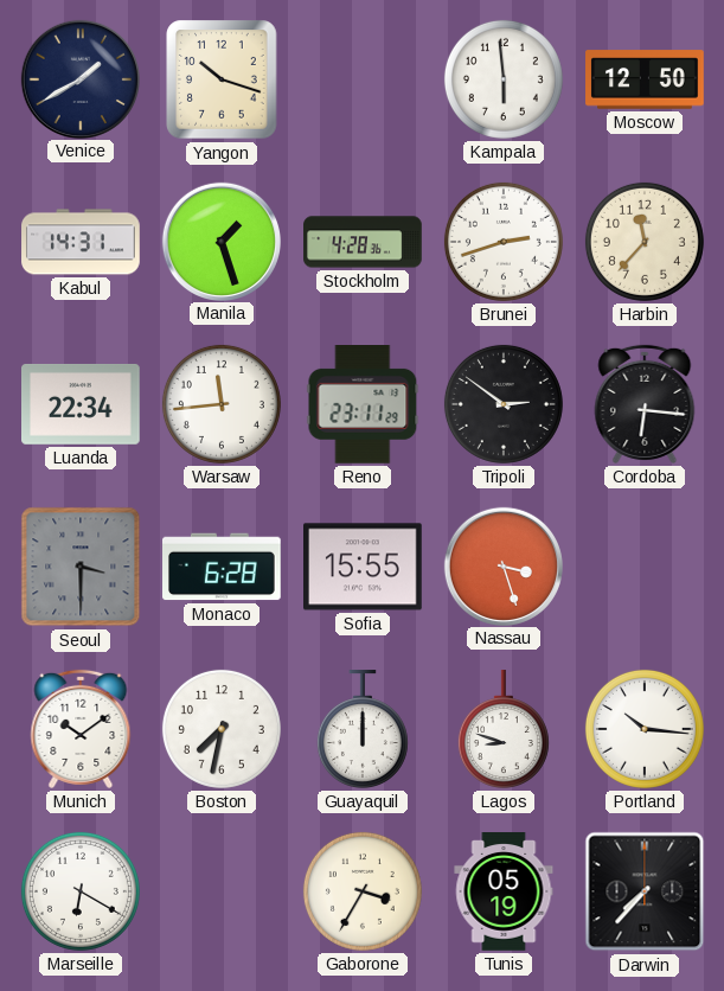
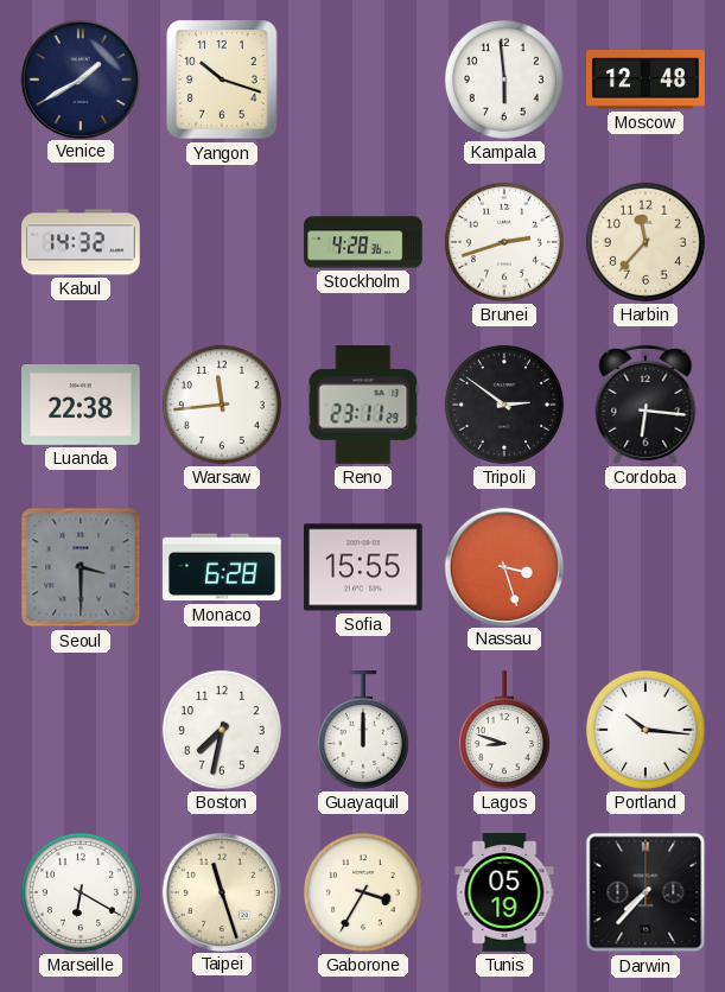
Moscow: 12:50 -> 12:48 (645, 80)
Kabul: 14:31 -> 14:32 (81, 242)
Manila: 1:27 -> none (220, 241)
Luanda: 22:34 -> 22:38 (82, 405)
Munich: 10:09 -> none (81, 729)
Taipei: none -> 11:27 (221, 891)
